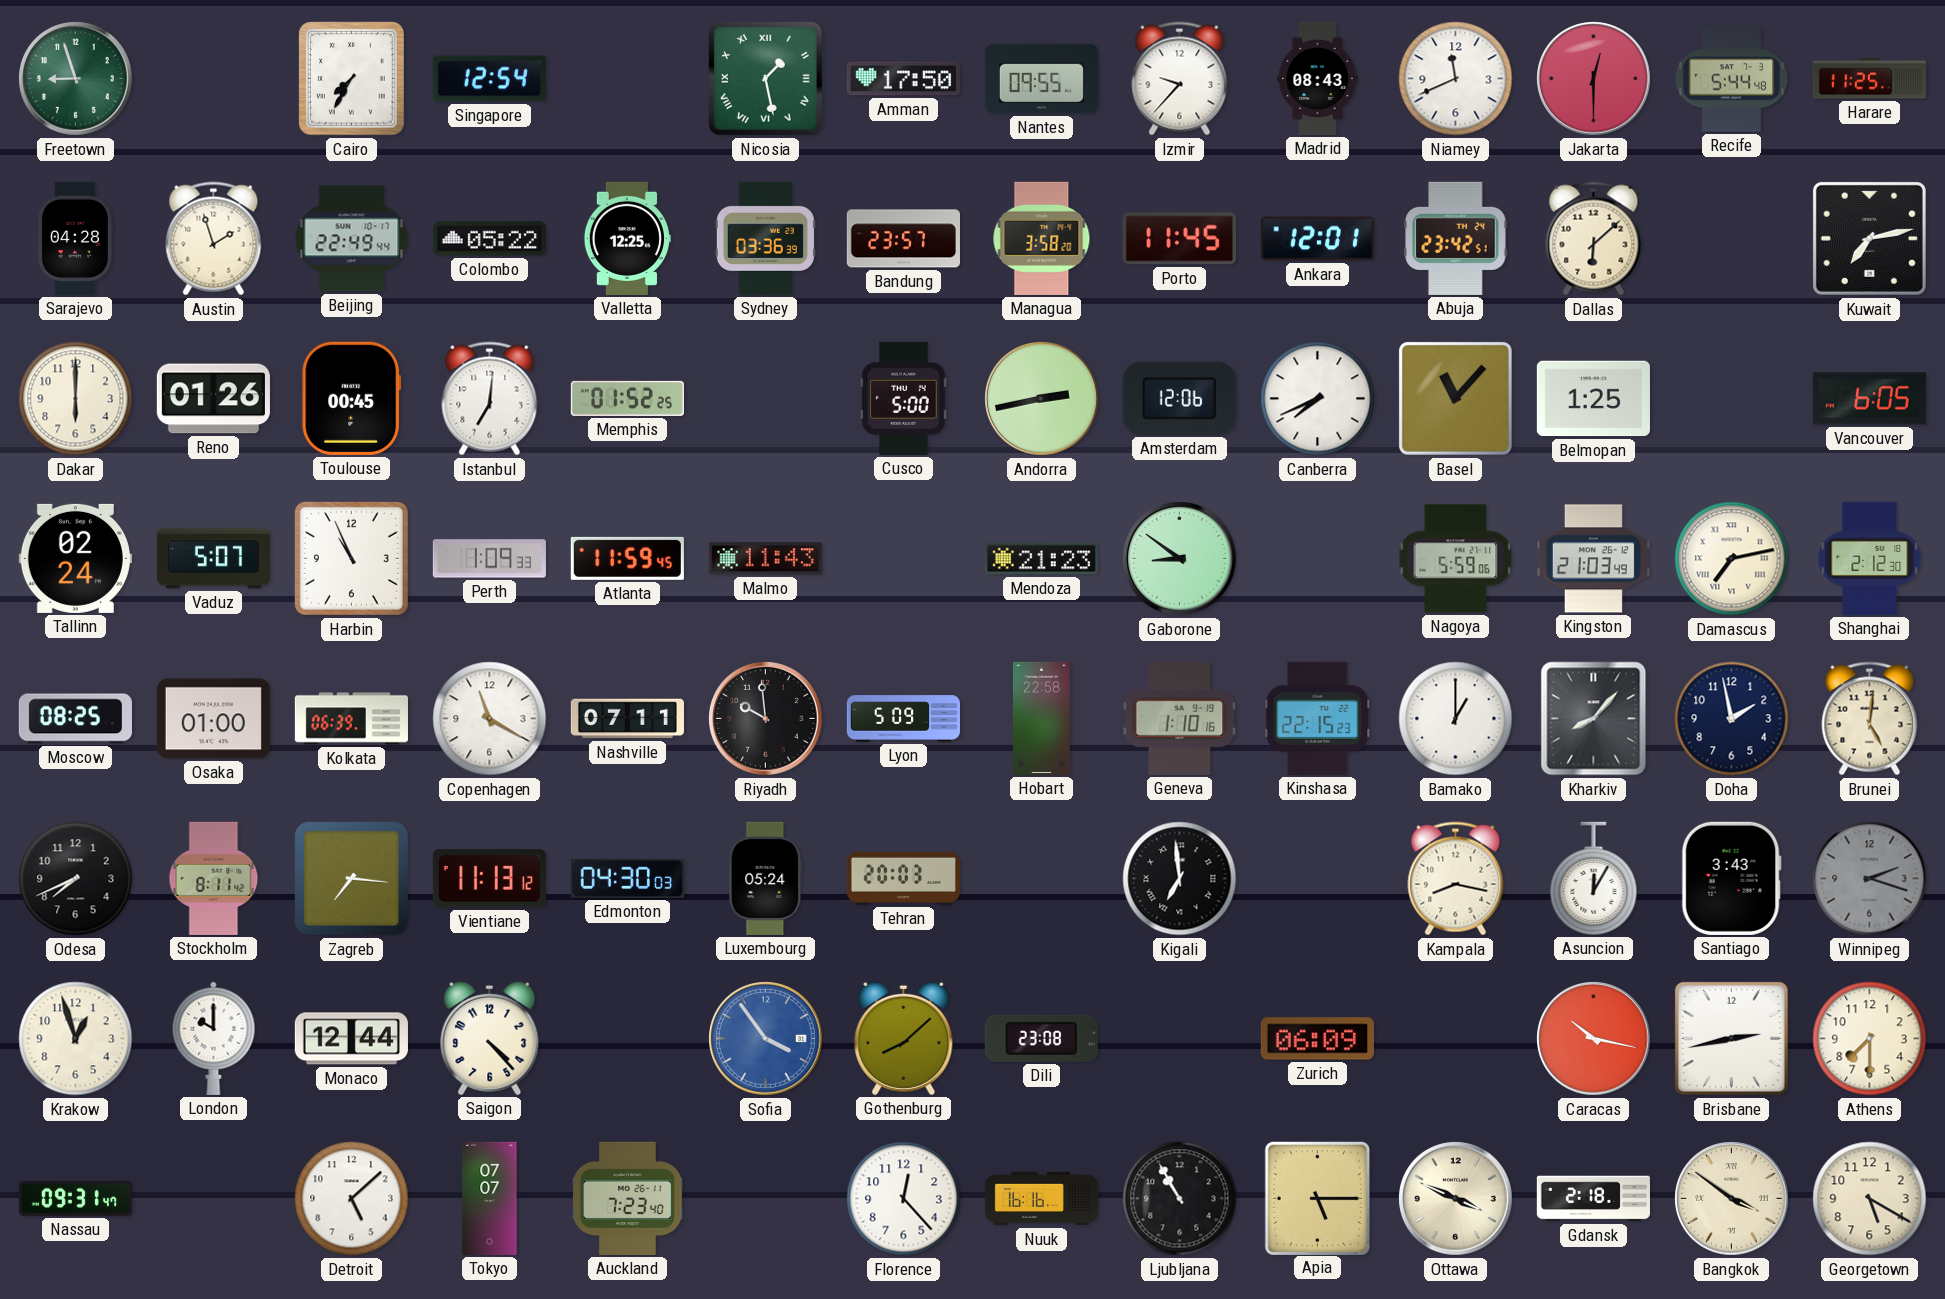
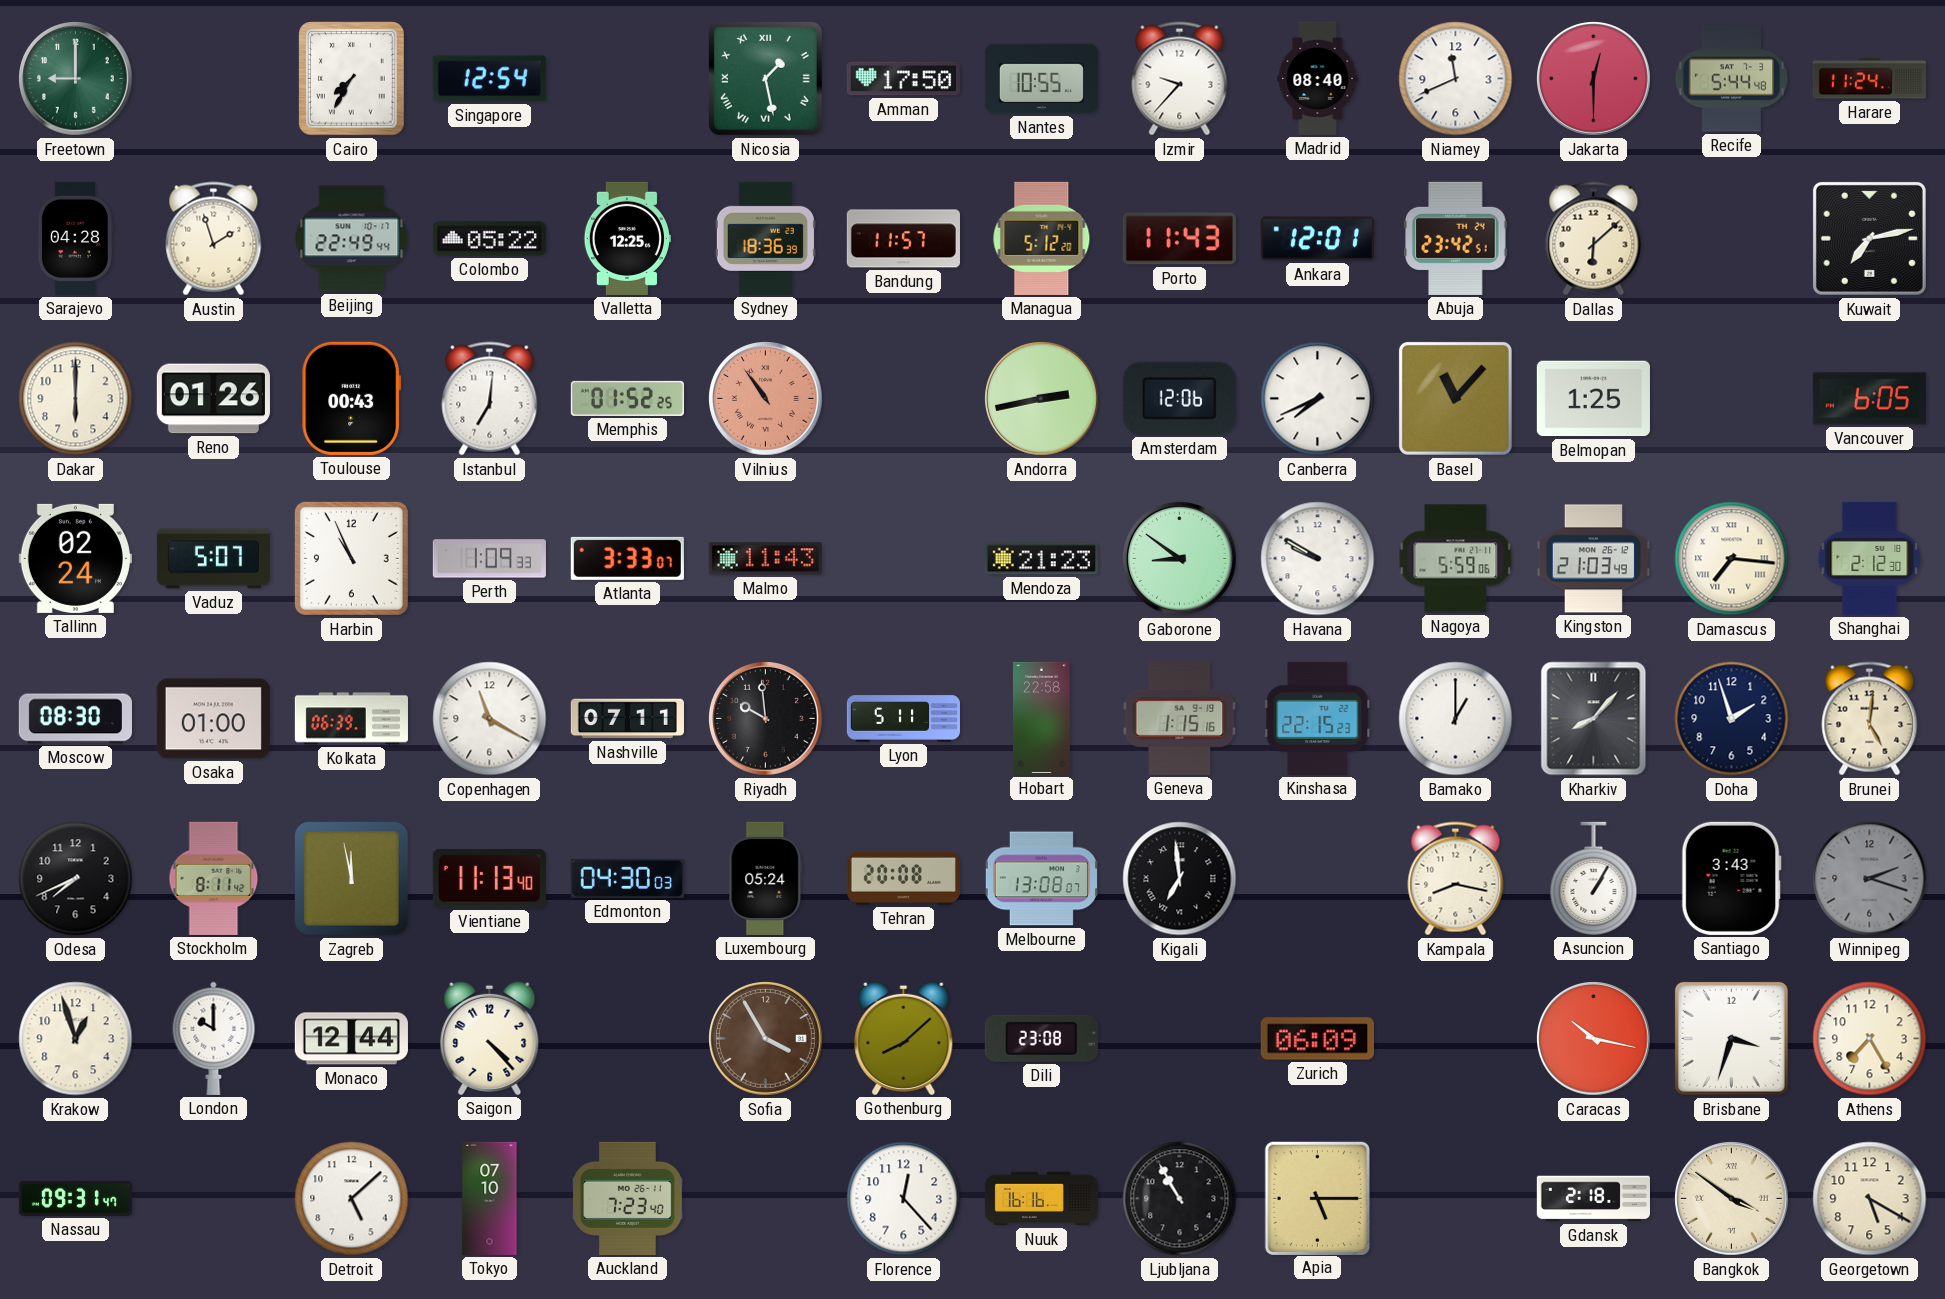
Freetown: 8:57 -> 9:00 (76, 79)
Nantes: 09:55 -> 10:55 (1041, 79)
Madrid: 08:43 -> 08:40 (1318, 78)
Harare: 11:25 -> 11:24 (1869, 79)
Sydney: 03:36 -> 18:36 (765, 238)
Bandung: 23:57 -> 11:57 (903, 239)
Managua: 3:58 -> 5:12 (1042, 238)
Porto: 11:45 -> 11:43 (1179, 239)
Toulouse: 00:45 -> 00:43 (352, 398)
Vilnius: none -> 10:54 (766, 399)
Cusco: 5:00 -> none (904, 398)
Atlanta: 11:59 -> 3:33 (627, 558)
Havana: none -> 9:50 (1318, 559)
Damascus: 7:13 -> 7:16 (1732, 559)
Moscow: 08:25 -> 08:30 (75, 719)
Lyon: 5:09 -> 5:11 (903, 719)
Geneva: 1:10 -> 1:15 (1180, 718)
Doha: 1:58 -> 1:57 (1732, 719)
Zagreb: 7:16 -> 11:58 (352, 879)
Vientiane: 11:13:12 -> 11:13:40 (489, 879)
Tehran: 20:03 -> 20:08 (903, 878)
Melbourne: none -> 13:08 (1041, 879)
Asuncion: 12:05 -> 1:05 (1594, 878)
Sofia: 3:54 -> 3:55 (766, 1039)
Sofia dial: blue -> brown (766, 1039)
Brisbane: 2:43 -> 3:33 (1731, 1038)
Athens: 7:30 -> 7:25 (1870, 1039)
Tokyo: 07:07 -> 07:10 (490, 1198)
Ottawa: 3:49 -> none (1456, 1199)
